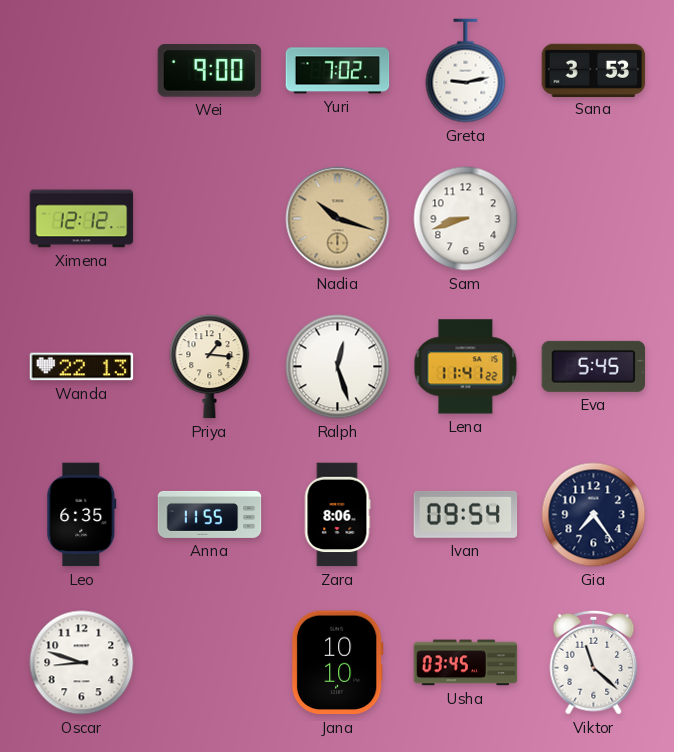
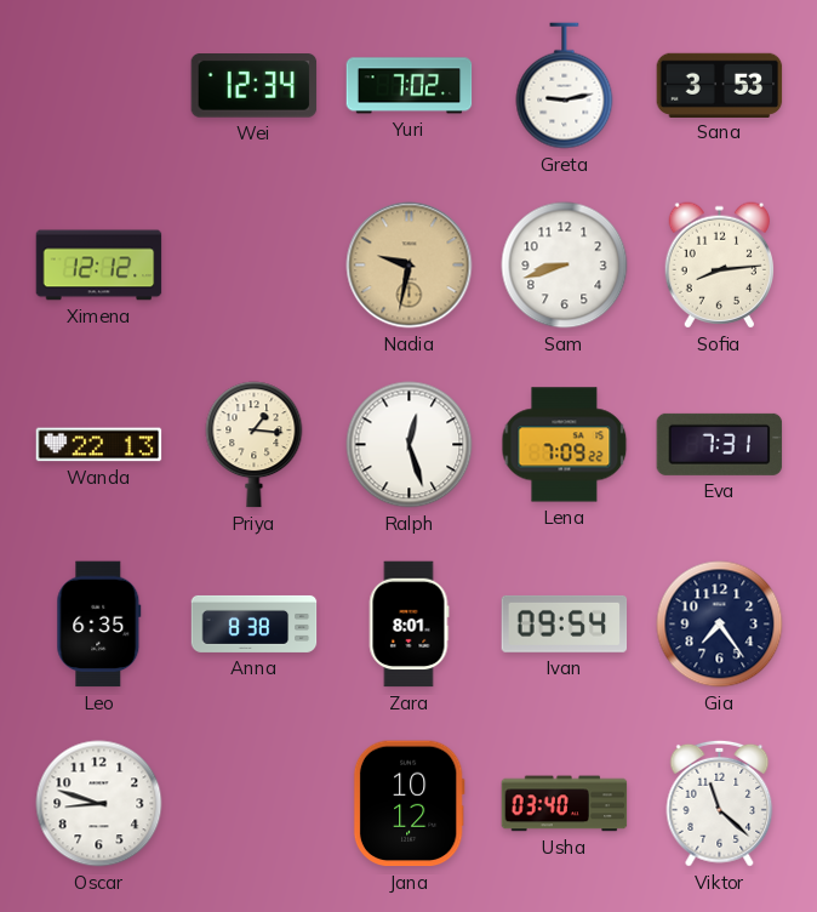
Wei: 9:00 -> 12:34 (255, 86)
Nadia: 10:18 -> 9:32 (410, 266)
Sofia: none -> 8:14 (719, 266)
Lena: 11:41 -> 7:09 (565, 445)
Eva: 5:45 -> 7:31 (720, 444)
Anna: 11:55 -> 8:38 (255, 623)
Zara: 8:06 -> 8:01 (408, 625)
Jana: 10:10 -> 10:12 (408, 804)
Usha: 03:45 -> 03:40 (565, 804)
